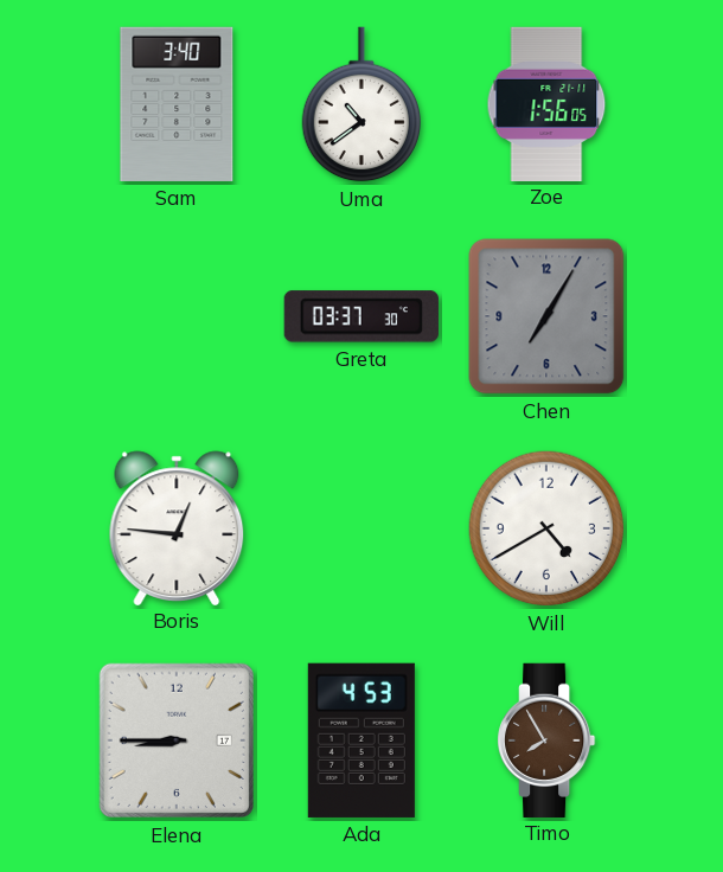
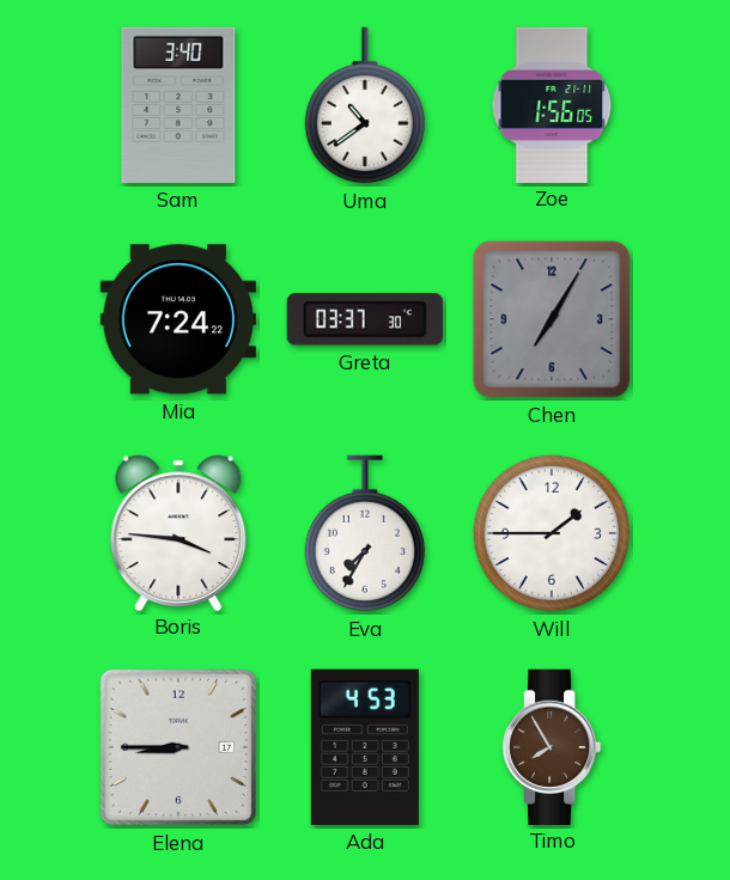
Mia: none -> 7:24 (178, 319)
Boris: 12:46 -> 3:46 (178, 532)
Eva: none -> 7:35 (364, 533)
Will: 4:40 -> 1:45 (552, 533)
